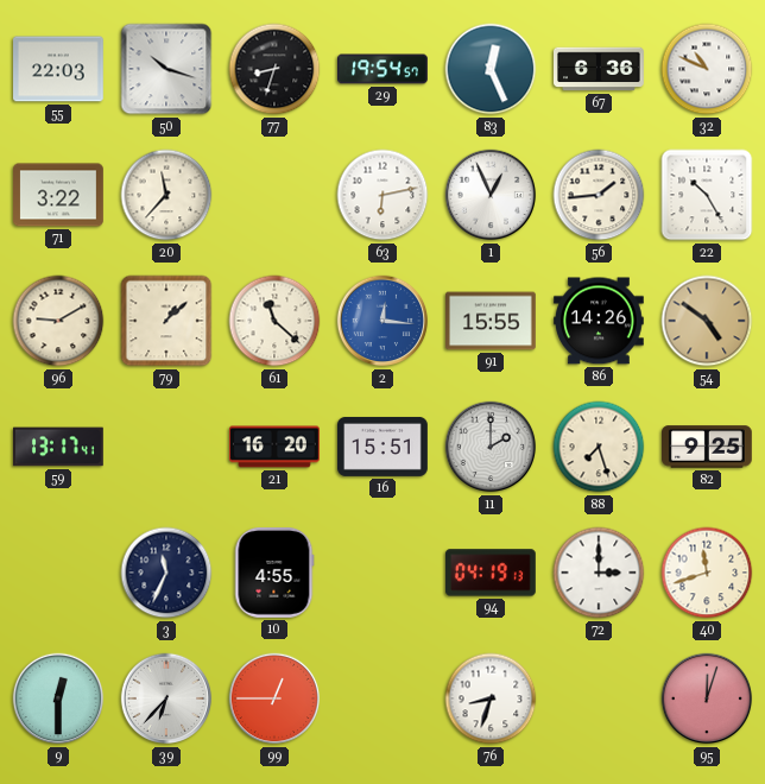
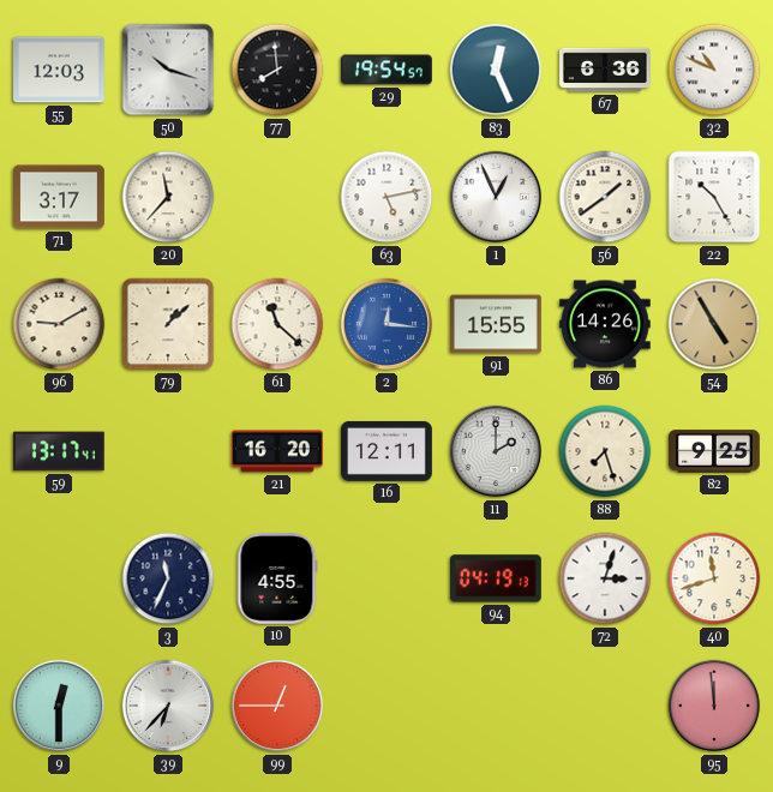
55: 22:03 -> 12:03 (60, 70)
77: 8:33 -> 7:59 (277, 70)
71: 3:22 -> 3:17 (60, 197)
63: 6:13 -> 5:13 (386, 197)
56: 1:44 -> 1:39 (605, 197)
54: 4:51 -> 4:55 (714, 324)
16: 15:51 -> 12:11 (388, 451)
72: 3:00 -> 3:03 (605, 578)
76: 8:33 -> none (491, 698)
95: 12:03 -> 11:59 (714, 706)
